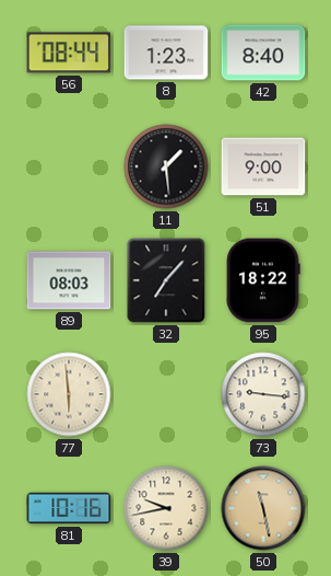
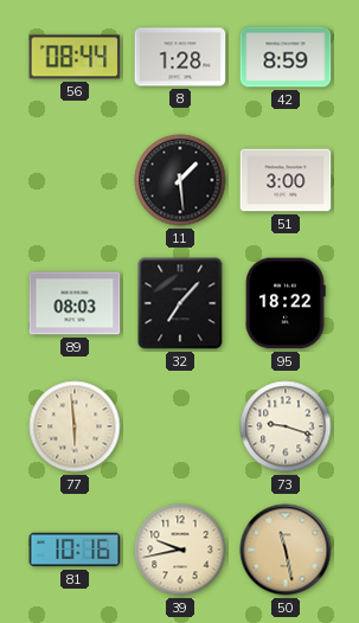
8: 1:23 -> 1:28 (180, 57)
42: 8:40 -> 8:59 (286, 57)
51: 9:00 -> 3:00 (286, 180)
73: 9:16 -> 9:18 (286, 426)
